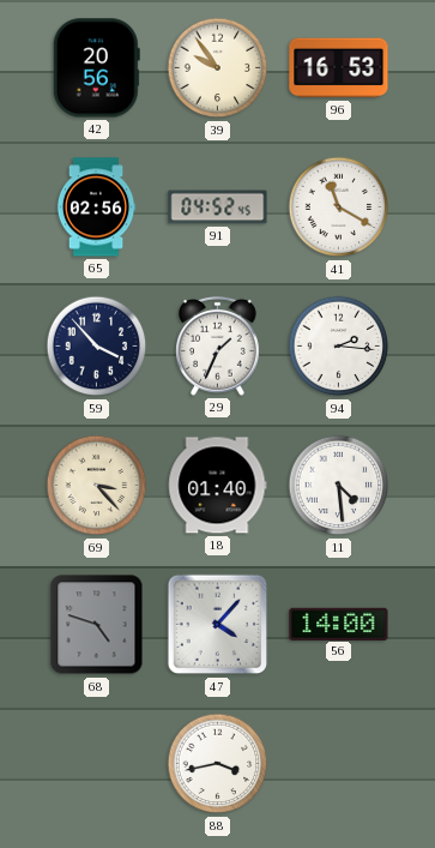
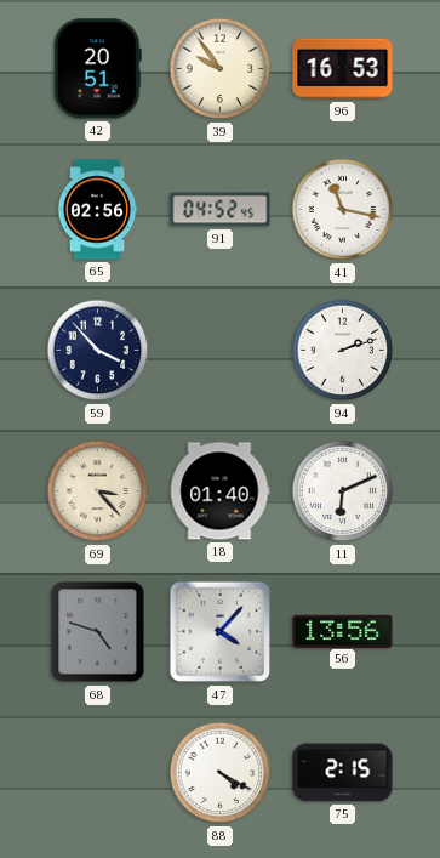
42: 20:56 -> 20:51 (97, 69)
41: 11:20 -> 11:17 (343, 210)
29: 1:34 -> none (218, 345)
94: 2:16 -> 2:12 (343, 351)
11: 4:29 -> 6:11 (343, 491)
56: 14:00 -> 13:56 (343, 631)
88: 3:43 -> 4:20 (221, 773)
75: none -> 2:15 (343, 773)
